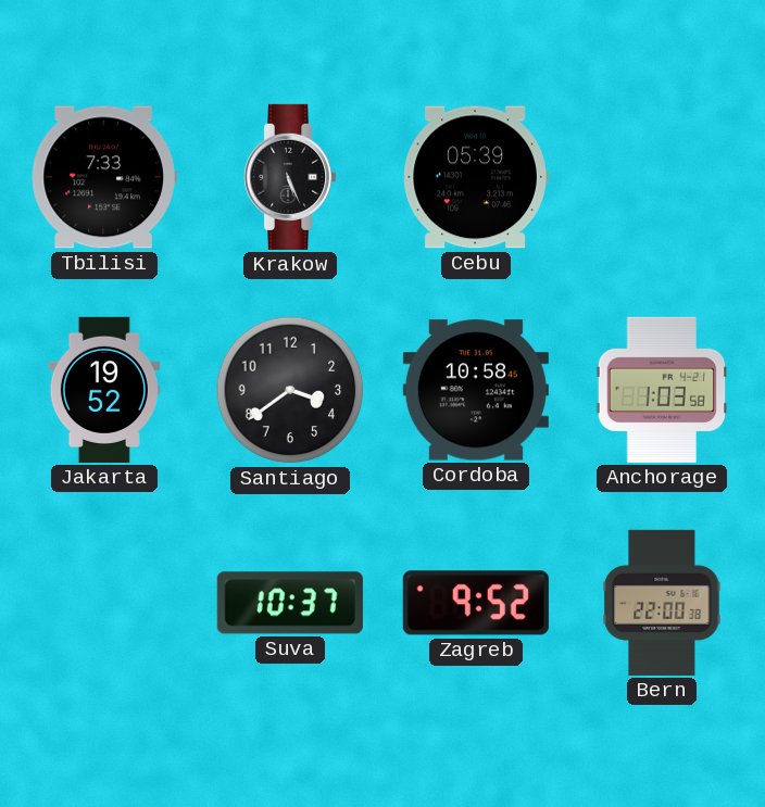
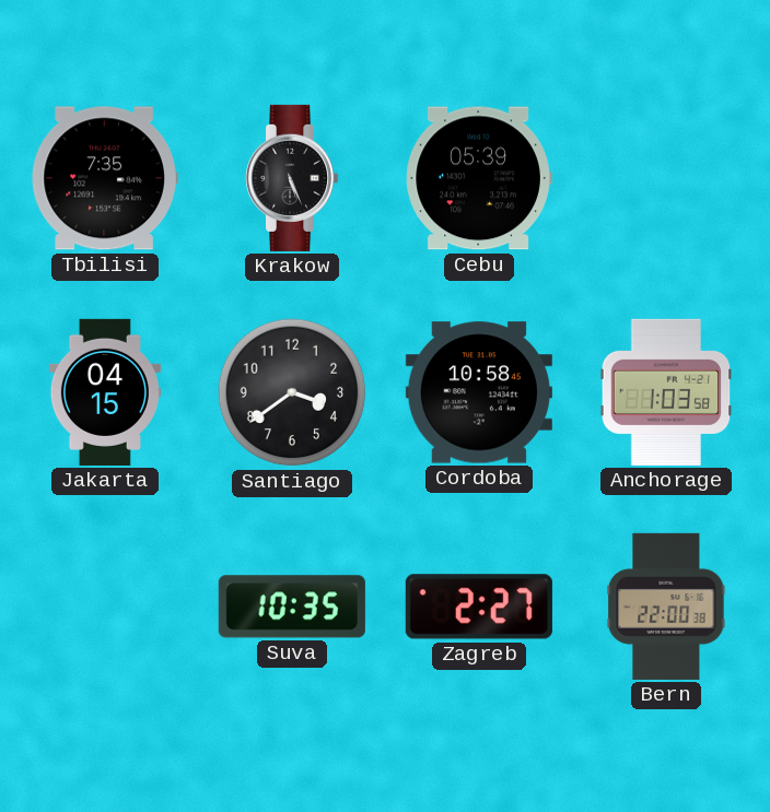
Tbilisi: 7:33 -> 7:35 (105, 178)
Jakarta: 19:52 -> 04:15 (105, 392)
Suva: 10:37 -> 10:35 (292, 607)
Zagreb: 9:52 -> 2:27 (479, 607)
